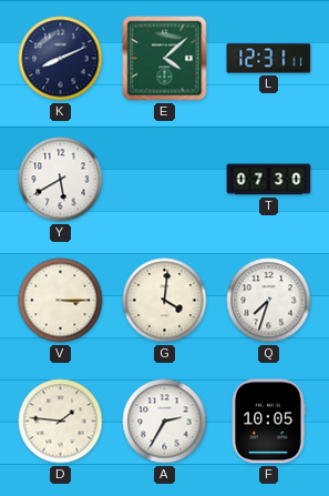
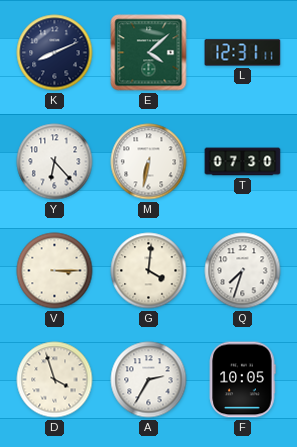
Y: 5:40 -> 6:23 (55, 162)
M: none -> 6:32 (149, 162)
D: 1:46 -> 3:57 (55, 380)
